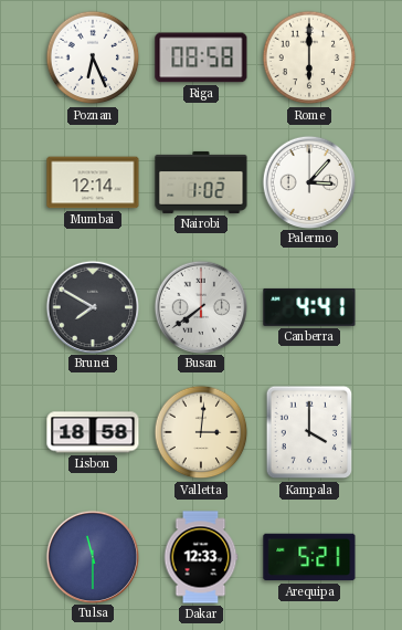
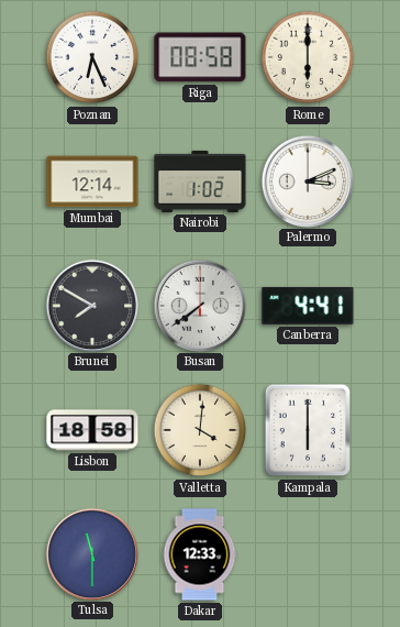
Palermo: 3:07 -> 3:11 (307, 180)
Valletta: 3:01 -> 4:01 (200, 430)
Kampala: 4:00 -> 6:00 (308, 430)
Arequipa: 5:21 -> none (309, 557)
